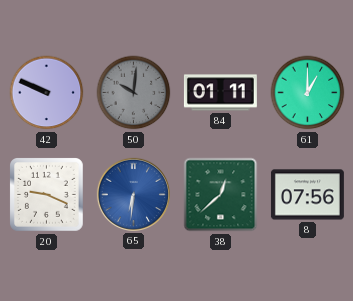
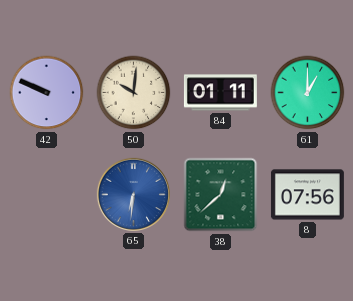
50 dial: grey -> cream (134, 93)
20: 9:19 -> none (47, 195)
